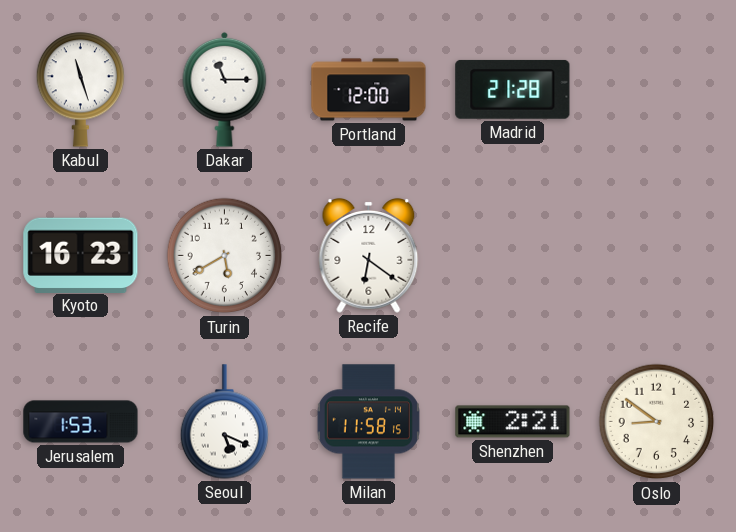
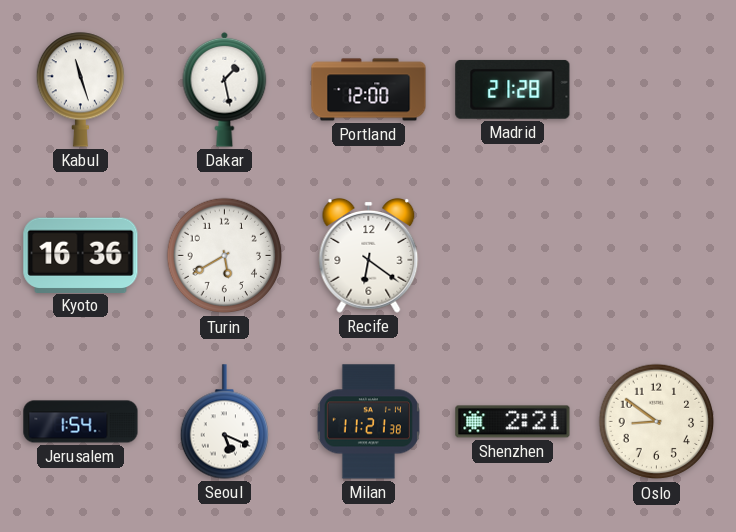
Dakar: 11:15 -> 1:28 (225, 89)
Kyoto: 16:23 -> 16:36 (81, 255)
Jerusalem: 1:53 -> 1:54 (81, 422)
Milan: 11:58 -> 11:21 (368, 422)
